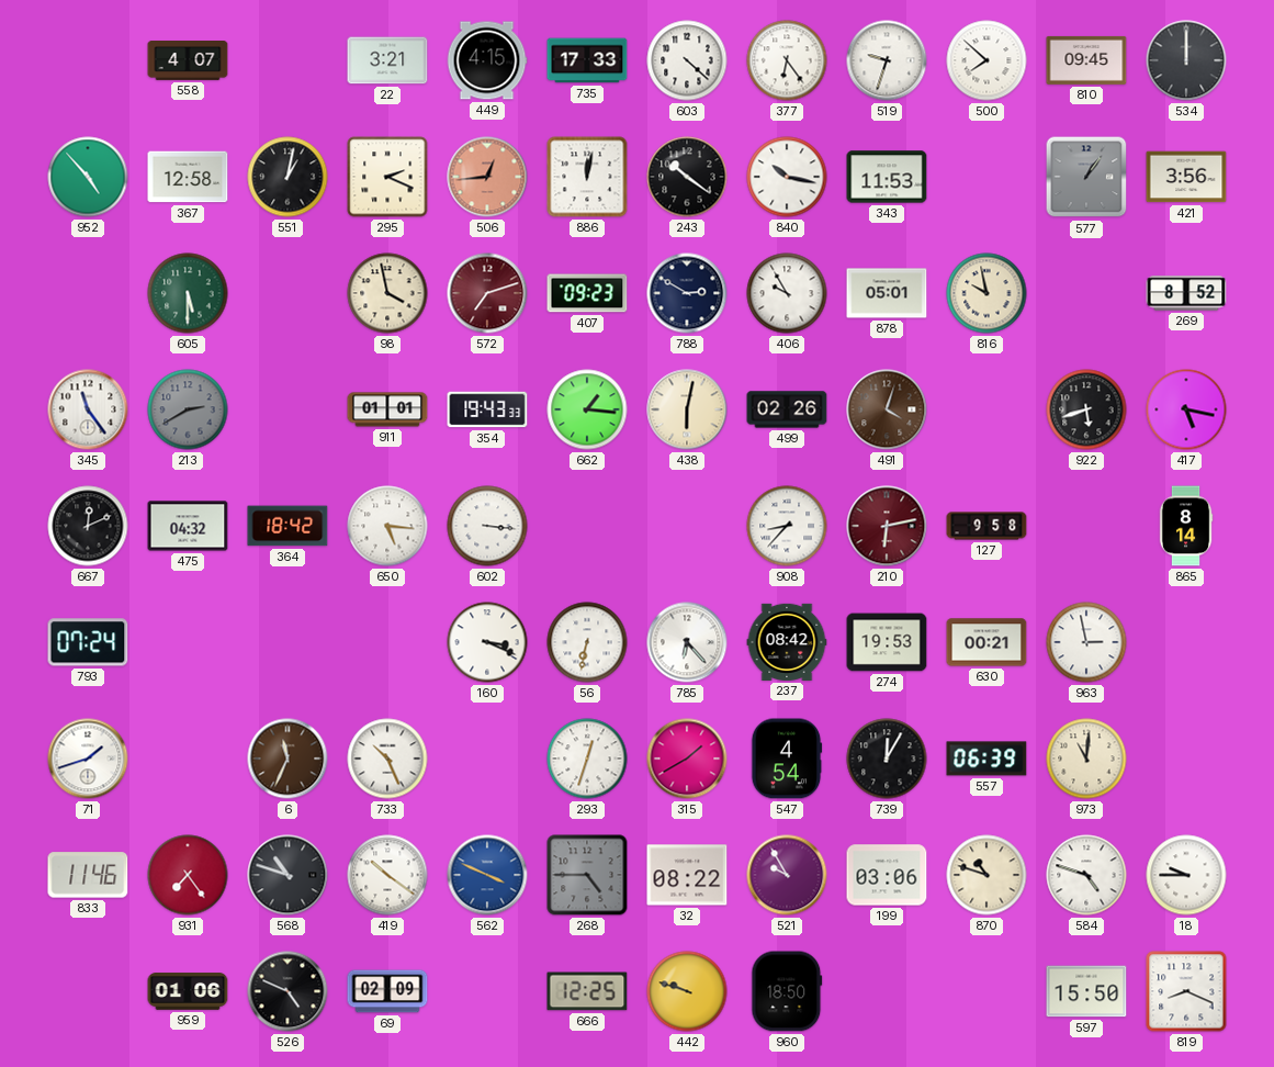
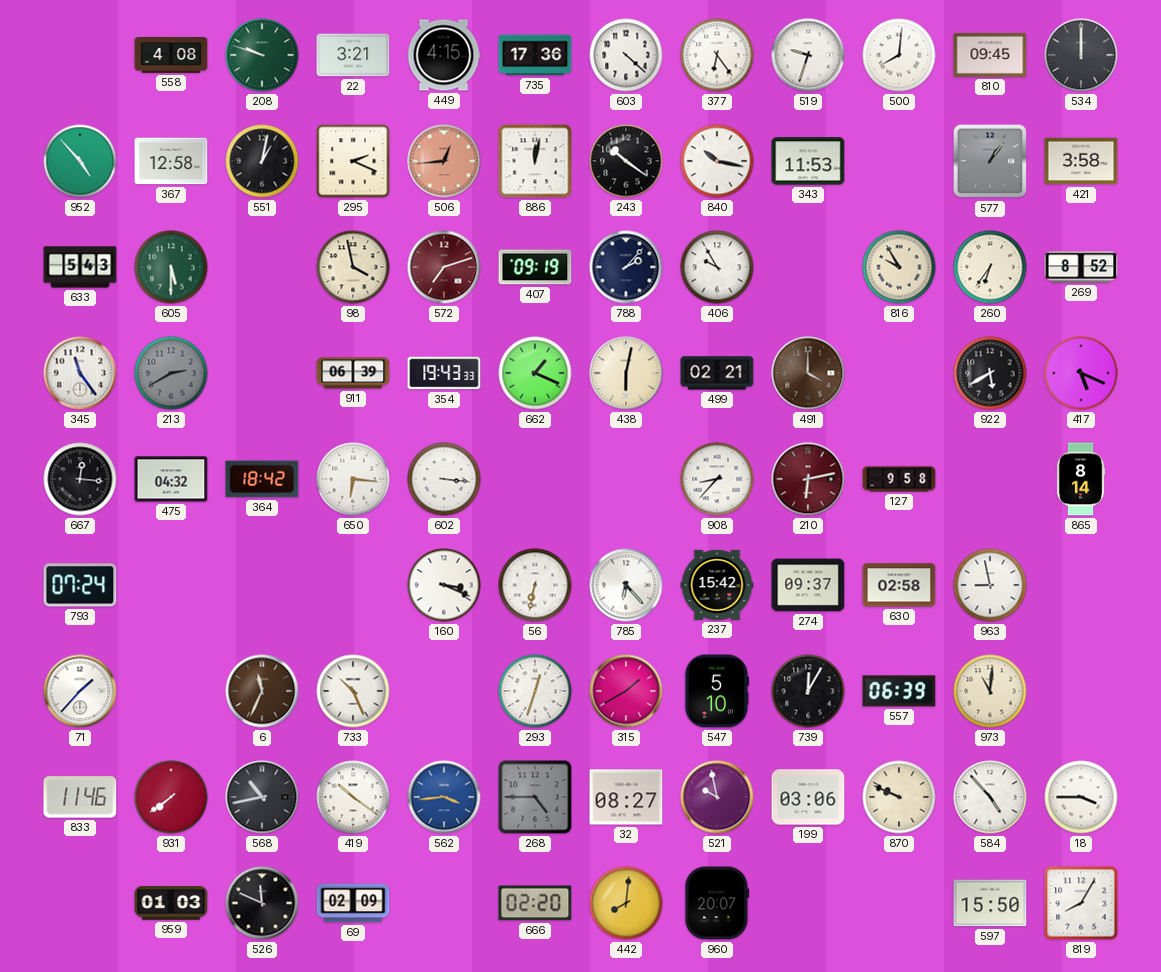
558: 4:07 -> 4:08 (171, 56)
208: none -> 9:48 (262, 55)
735: 17:33 -> 17:36 (535, 55)
500: 7:52 -> 8:01 (899, 55)
421: 3:56 -> 3:58 (1081, 161)
633: none -> 5:43 (80, 267)
407: 09:23 -> 09:19 (535, 267)
788: 2:50 -> 2:07 (626, 267)
878: 05:01 -> none (887, 293)
816: 9:58 -> 9:55 (899, 267)
260: none -> 6:36 (990, 267)
911: 01:01 -> 06:39 (353, 373)
662: 1:16 -> 1:19 (535, 373)
499: 02:26 -> 02:21 (717, 373)
491: 4:03 -> 4:00 (808, 373)
922: 5:42 -> 5:40 (990, 373)
417: 5:17 -> 5:19 (1081, 373)
667: 12:11 -> 12:16 (80, 479)
650: 5:16 -> 6:16 (353, 479)
237: 08:42 -> 15:42 (717, 585)
274: 19:53 -> 09:37 (808, 585)
630: 00:21 -> 02:58 (899, 585)
963: 2:58 -> 8:58 (990, 585)
71: 1:42 -> 1:37 (80, 691)
547: 4:54 -> 5:10 (717, 691)
931: 7:24 -> 7:39 (171, 797)
568: 10:48 -> 10:43 (262, 797)
562: 3:49 -> 3:44 (444, 797)
32: 08:22 -> 08:27 (626, 797)
521: 9:55 -> 9:58 (717, 797)
870: 10:48 -> 9:49 (899, 797)
584: 4:48 -> 4:53 (990, 797)
18: 9:45 -> 3:45 (1081, 797)
959: 01:06 -> 01:03 (171, 903)
526: 4:49 -> 11:49 (262, 903)
666: 12:25 -> 02:20 (535, 903)
442: 9:48 -> 8:01 (626, 903)
960: 18:50 -> 20:07 (717, 903)
819: 8:19 -> 8:05 (1081, 903)
